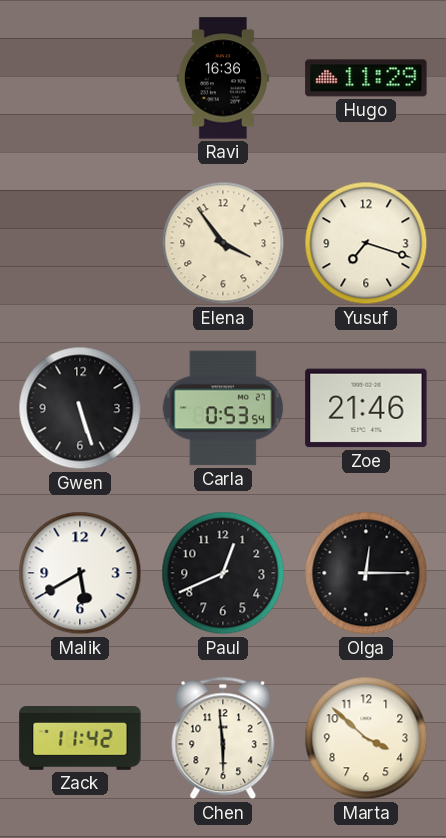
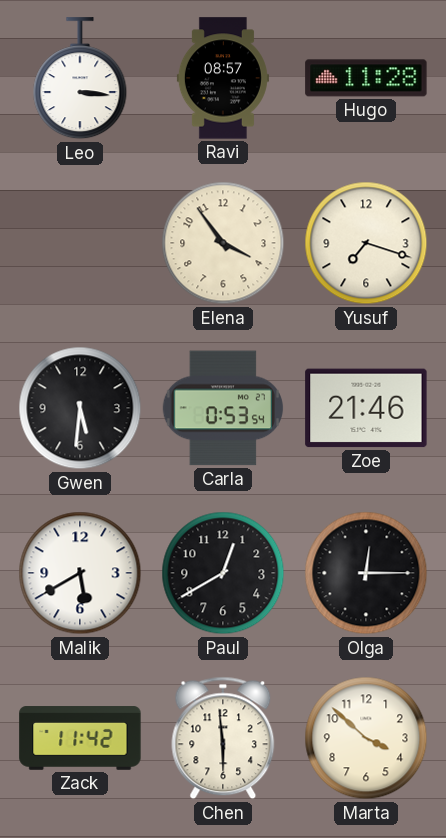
Leo: none -> 3:16 (80, 79)
Ravi: 16:36 -> 08:57 (223, 78)
Hugo: 11:29 -> 11:28 (366, 78)
Gwen: 5:27 -> 5:31 (80, 408)
Paul: 12:41 -> 12:40 (223, 573)
